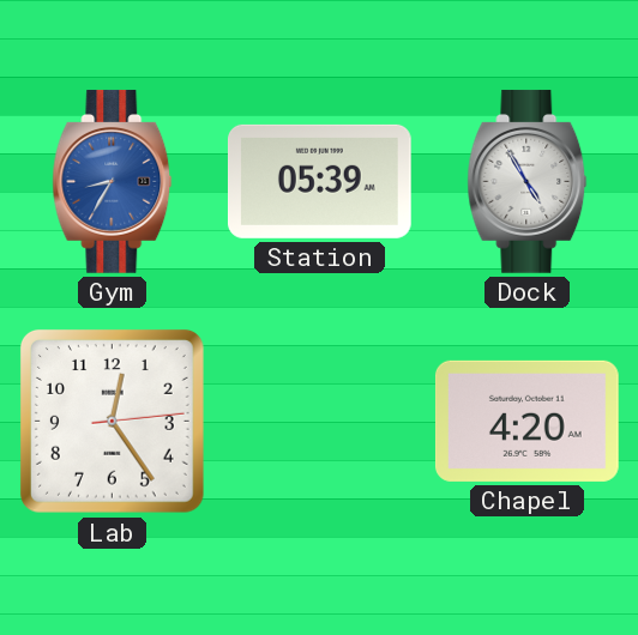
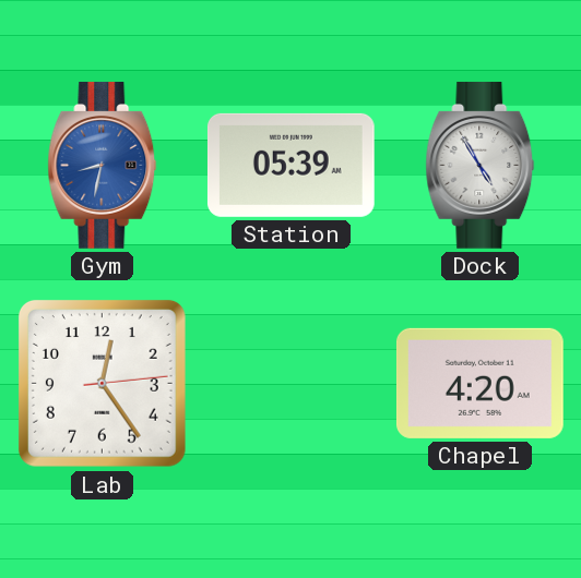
Gym: 8:35 -> 8:32 (103, 166)
